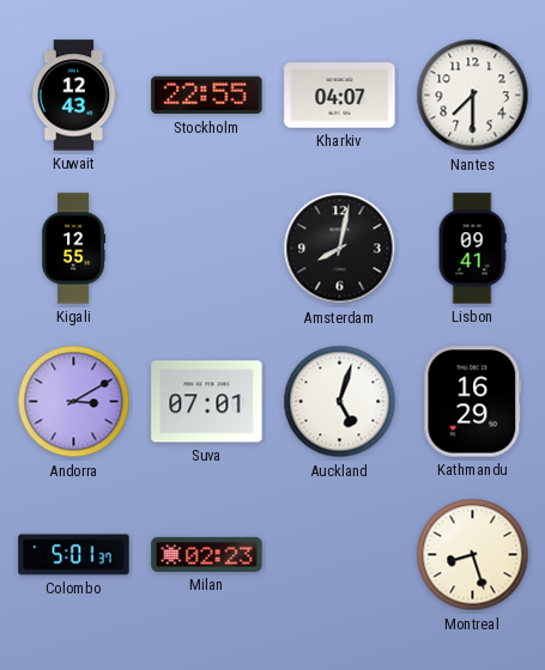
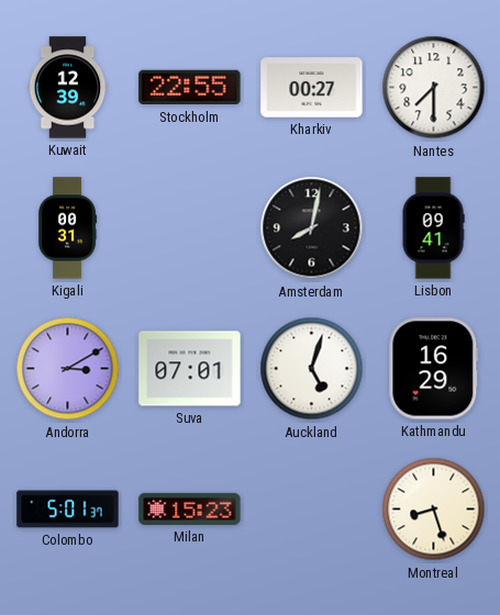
Kuwait: 12:43 -> 12:39 (68, 88)
Kharkiv: 04:07 -> 00:27 (312, 88)
Kigali: 12:55 -> 00:31 (68, 228)
Milan: 02:23 -> 15:23 (190, 508)
